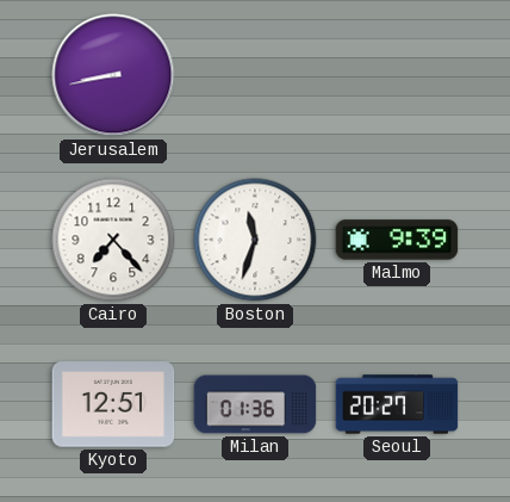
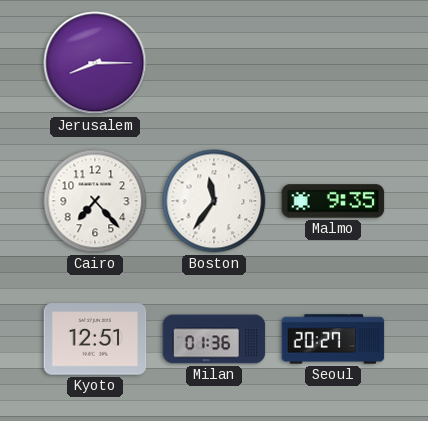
Jerusalem: 8:43 -> 8:15 (95, 63)
Boston: 11:33 -> 11:36 (214, 201)
Malmo: 9:39 -> 9:35 (333, 201)
